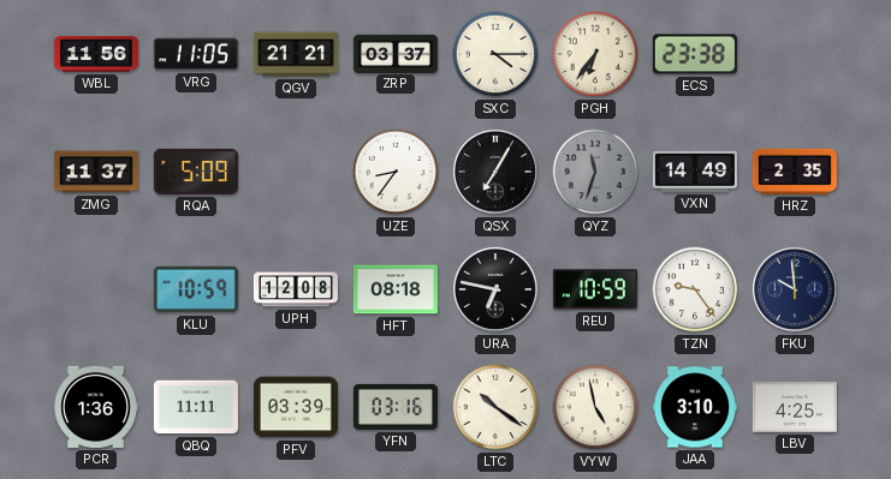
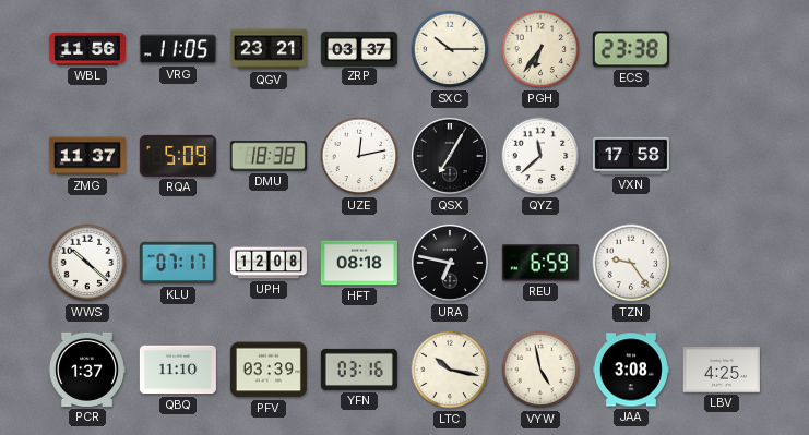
QGV: 21:21 -> 23:21 (269, 49)
SXC: 4:15 -> 10:15 (450, 49)
DMU: none -> 18:38 (269, 156)
UZE: 8:36 -> 12:13 (359, 156)
QYZ: 11:33 -> 11:38 (540, 156)
QYZ dial: grey -> white (540, 156)
VXN: 14:49 -> 17:58 (631, 156)
HRZ: 2:35 -> none (795, 172)
WWS: none -> 10:22 (87, 263)
KLU: 10:59 -> 07:17 (178, 263)
REU: 10:59 -> 6:59 (540, 263)
FKU: 9:59 -> none (795, 289)
PCR: 1:36 -> 1:37 (87, 370)
QBQ: 11:11 -> 11:10 (178, 370)
LTC: 10:21 -> 10:17 (450, 370)
JAA: 3:10 -> 3:08 (631, 370)
